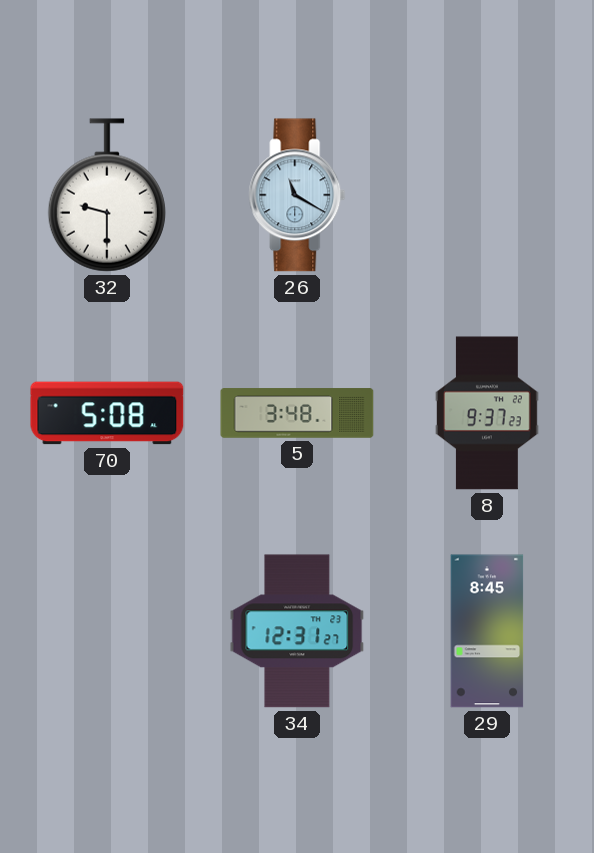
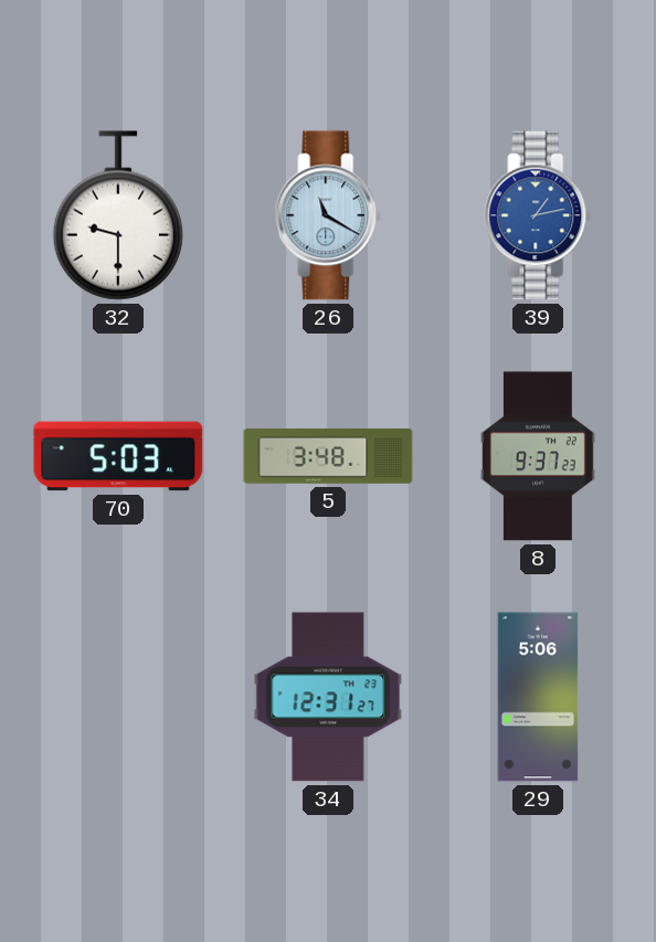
39: none -> 1:13 (538, 215)
70: 5:08 -> 5:03 (118, 456)
29: 8:45 -> 5:06 (538, 697)
